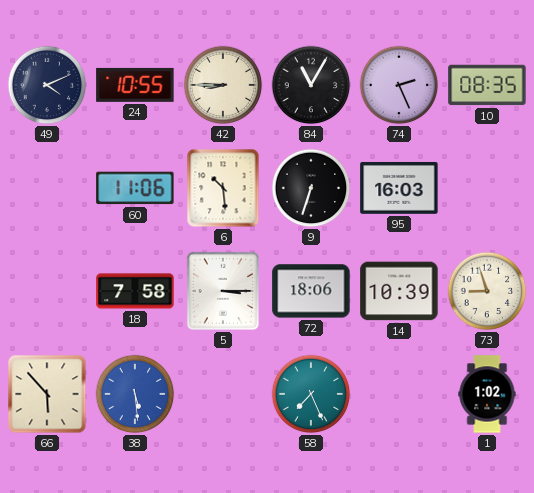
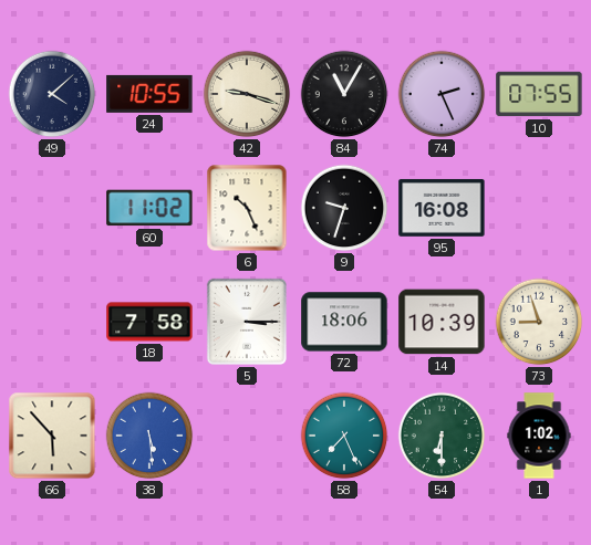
49: 4:11 -> 4:08 (52, 94)
42: 8:45 -> 9:18 (247, 94)
10: 08:35 -> 07:55 (539, 94)
60: 11:06 -> 11:02 (149, 208)
6: 10:29 -> 10:26 (247, 208)
9: 6:33 -> 9:33 (344, 208)
95: 16:03 -> 16:08 (442, 208)
54: none -> 6:30 (442, 436)
